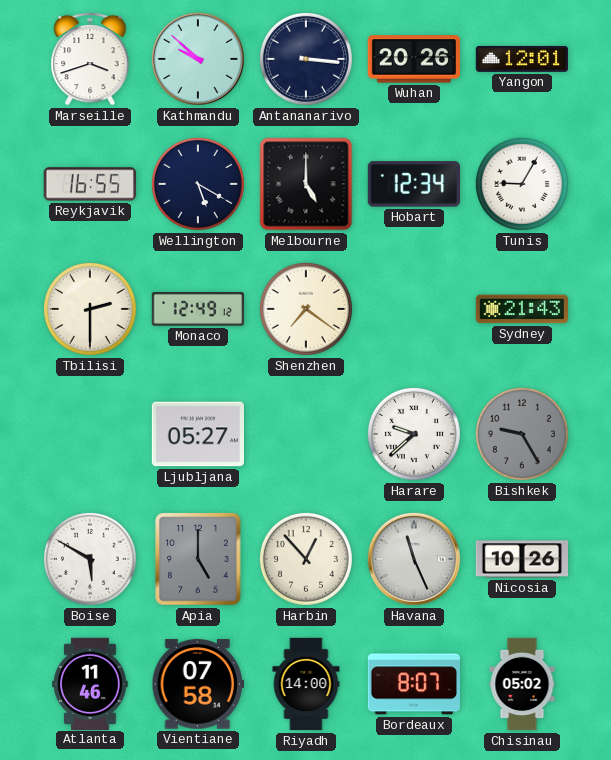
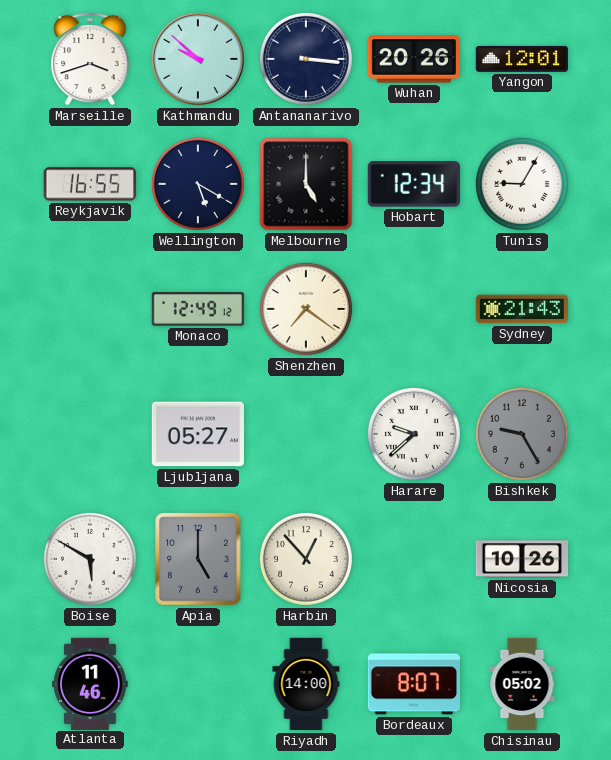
Tbilisi: 2:30 -> none (90, 309)
Havana: 11:26 -> none (414, 559)
Vientiane: 07:58 -> none (197, 684)
